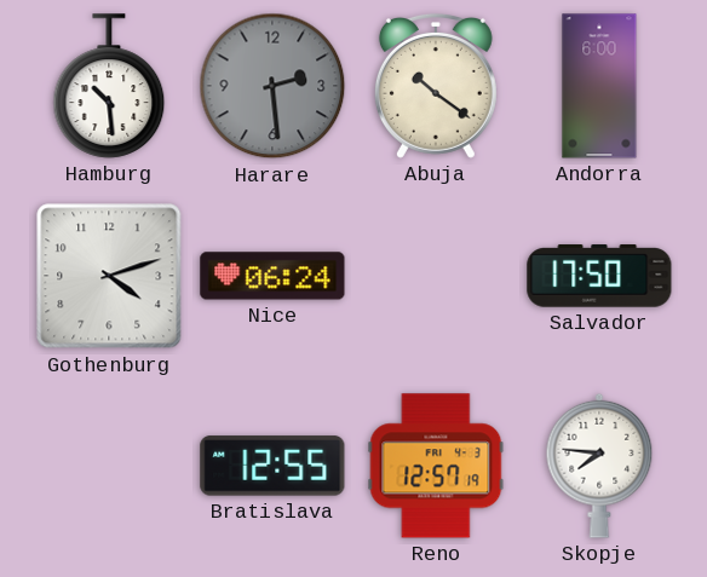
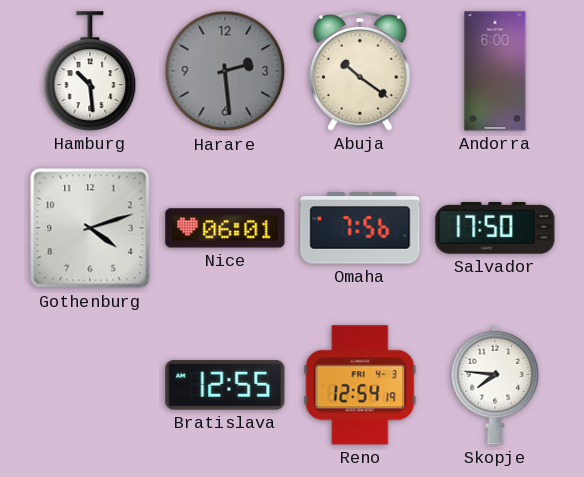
Nice: 06:24 -> 06:01 (225, 228)
Omaha: none -> 7:56 (360, 228)
Reno: 12:57 -> 12:54 (360, 385)
